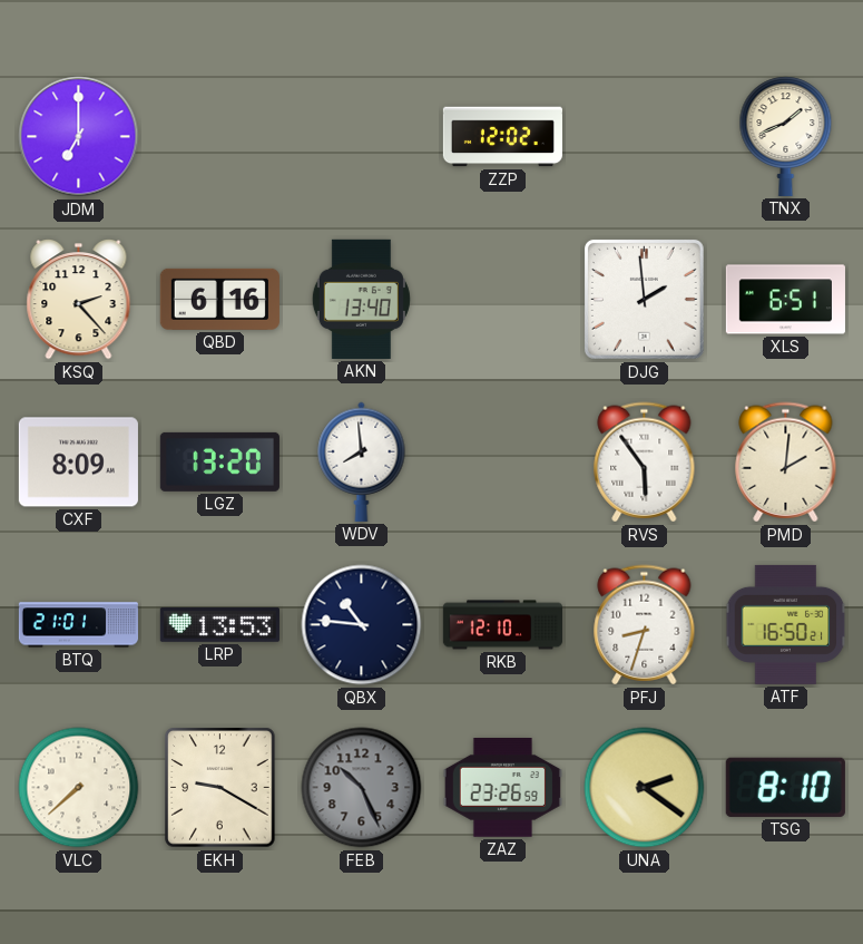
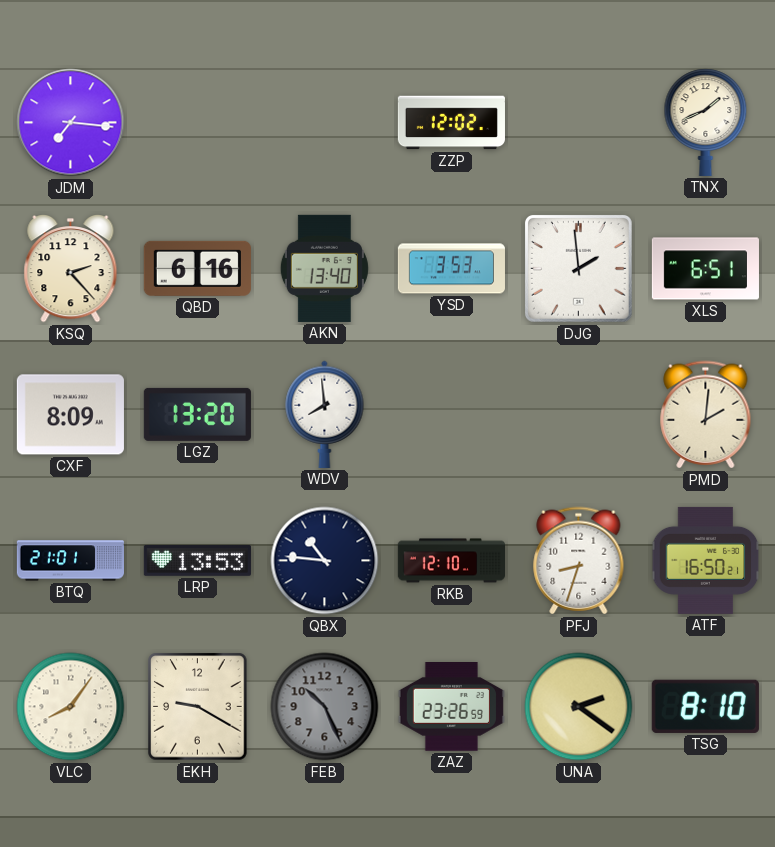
JDM: 7:00 -> 7:16 (71, 123)
YSD: none -> 3:53 (451, 269)
RVS: 5:54 -> none (645, 463)
VLC: 7:38 -> 8:06 (71, 707)
